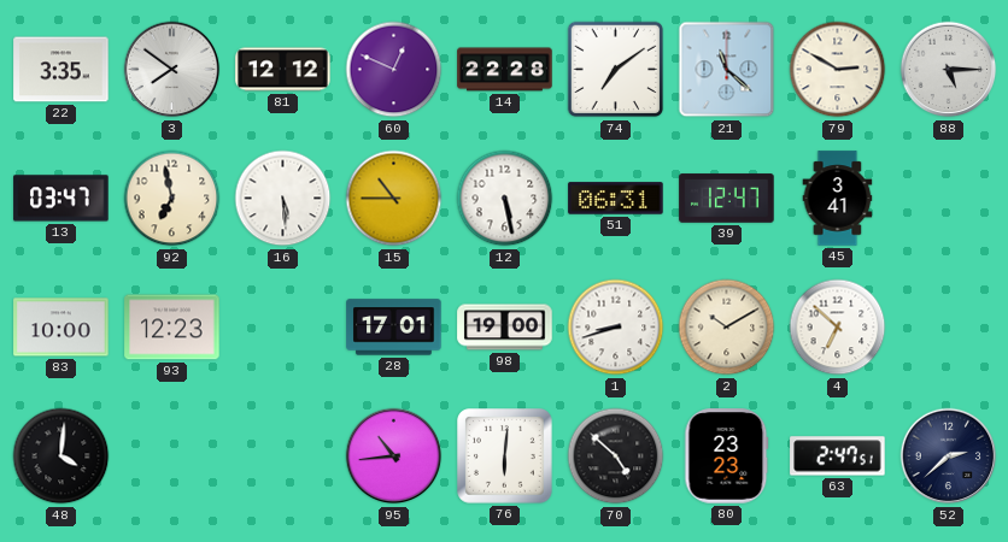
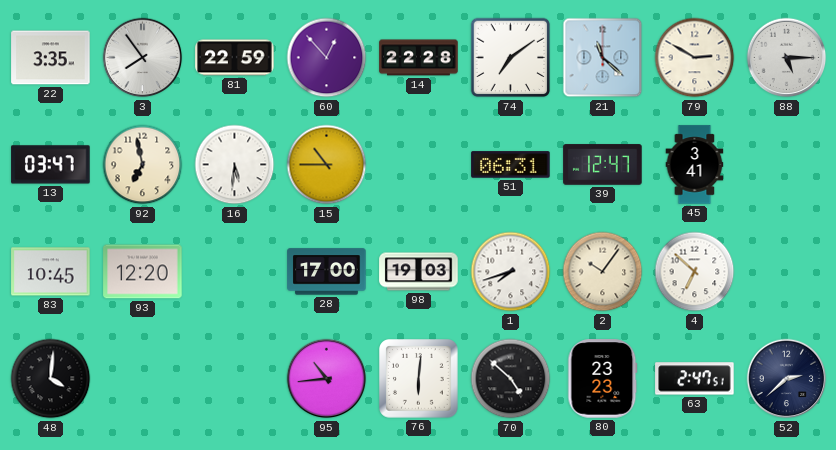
3: 7:51 -> 7:54 (143, 58)
81: 12:12 -> 22:59 (235, 58)
60: 12:49 -> 12:53 (327, 58)
16: 5:29 -> 5:31 (235, 165)
12: 5:28 -> none (505, 199)
83: 10:00 -> 10:45 (51, 272)
93: 12:23 -> 12:20 (143, 272)
28: 17:01 -> 17:00 (327, 272)
98: 19:00 -> 19:03 (419, 272)
1: 8:42 -> 7:42 (511, 272)
2: 10:10 -> 10:06 (603, 272)
